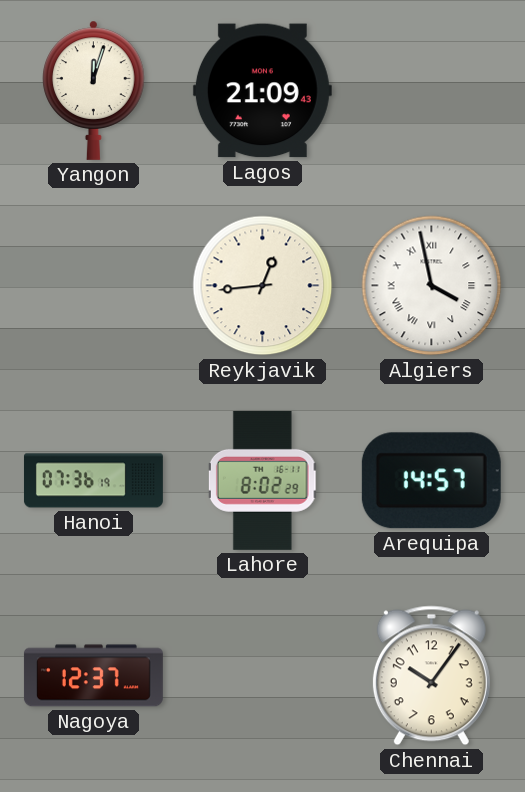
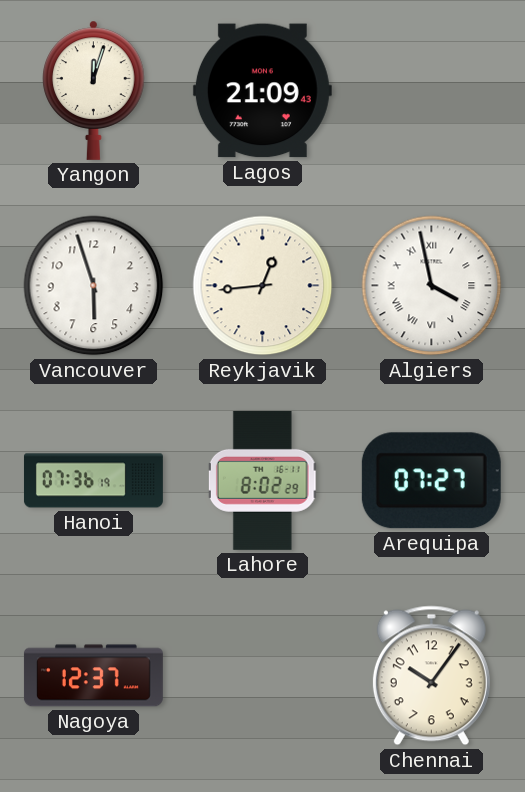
Vancouver: none -> 5:57 (94, 286)
Arequipa: 14:57 -> 07:27 (431, 481)
